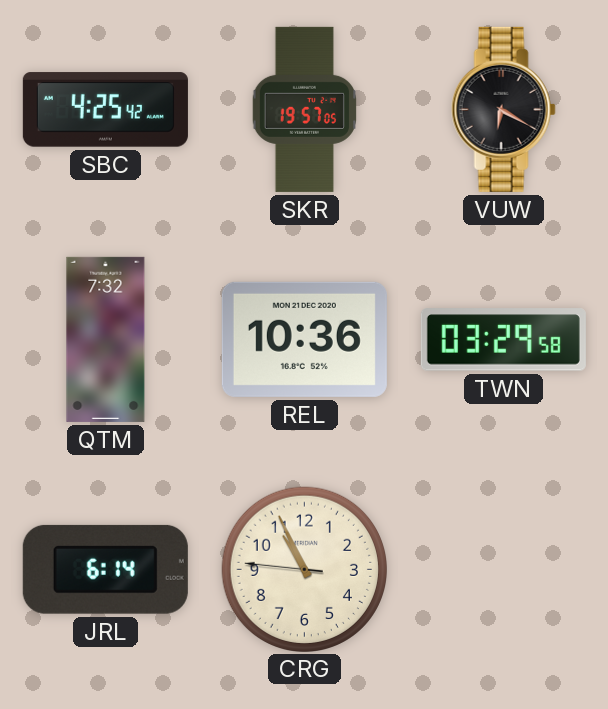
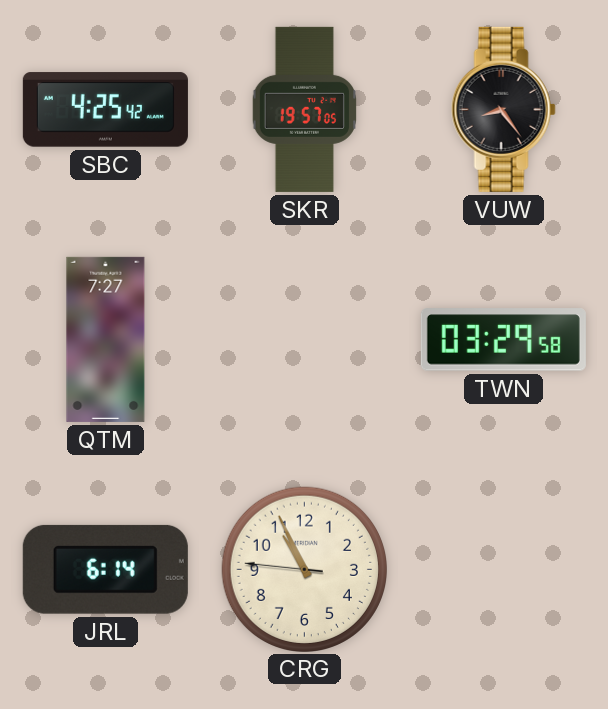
VUW: 6:20 -> 8:24 (503, 109)
QTM: 7:32 -> 7:27 (106, 339)
REL: 10:36 -> none (304, 339)
